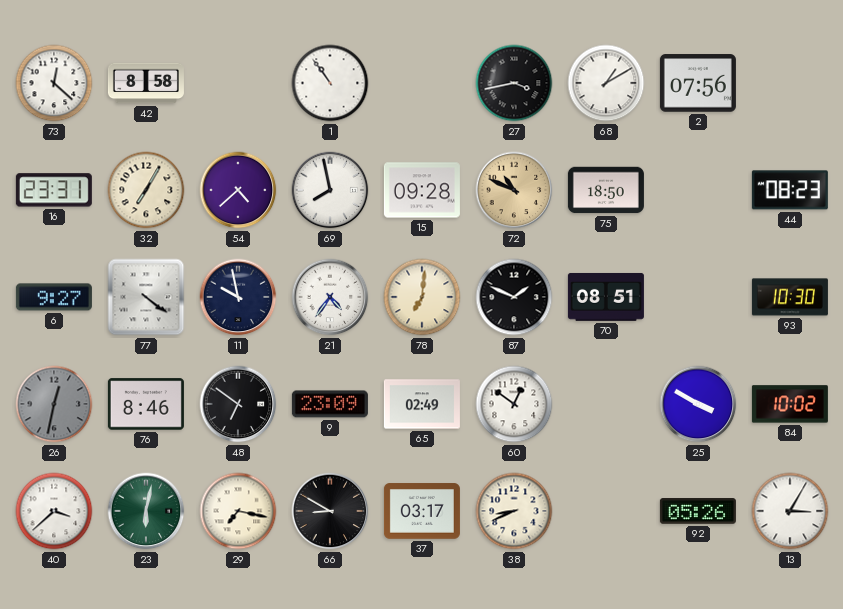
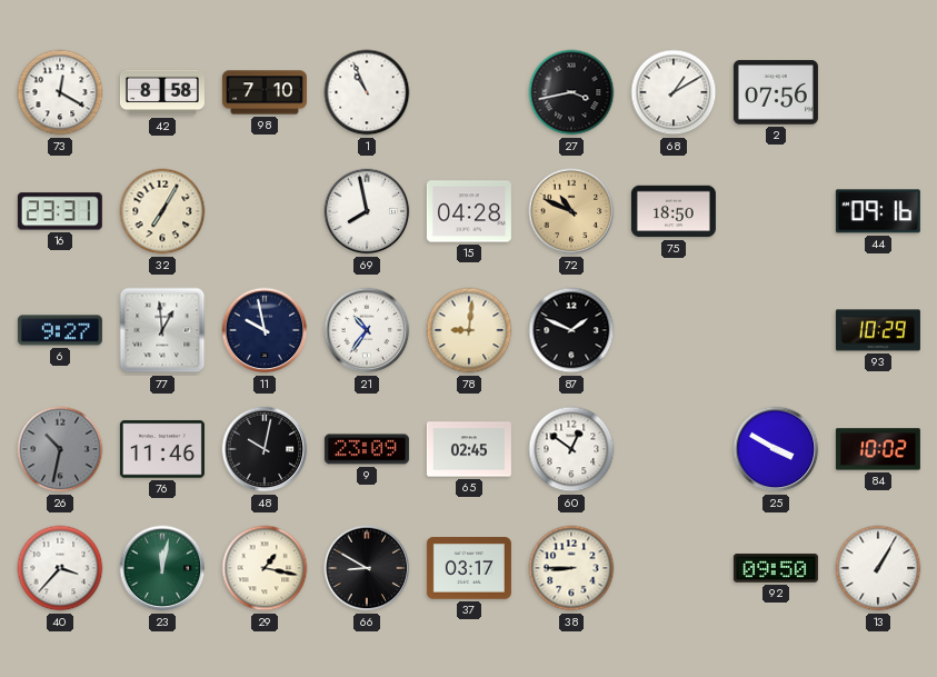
73: 12:22 -> 12:20 (60, 92)
98: none -> 7:10 (265, 92)
1: 10:54 -> 10:56 (367, 92)
54: 4:38 -> none (238, 190)
15: 09:28 -> 04:28 (469, 211)
44: 08:23 -> 09:16 (878, 211)
77: 4:21 -> 12:59 (162, 330)
21: 4:36 -> 10:36 (367, 330)
78: 7:01 -> 9:01 (469, 330)
70: 08:51 -> none (606, 297)
93: 10:30 -> 10:29 (878, 330)
26: 12:32 -> 10:32 (60, 449)
76: 8:46 -> 11:46 (162, 449)
48: 6:51 -> 10:02 (265, 449)
65: 02:49 -> 02:45 (469, 449)
40: 3:38 -> 3:37 (60, 568)
23: 6:02 -> 12:02 (162, 568)
29: 7:17 -> 1:17 (265, 568)
38: 8:41 -> 8:45 (571, 568)
92: 05:26 -> 09:50 (776, 568)
13: 3:05 -> 1:05 (878, 568)
